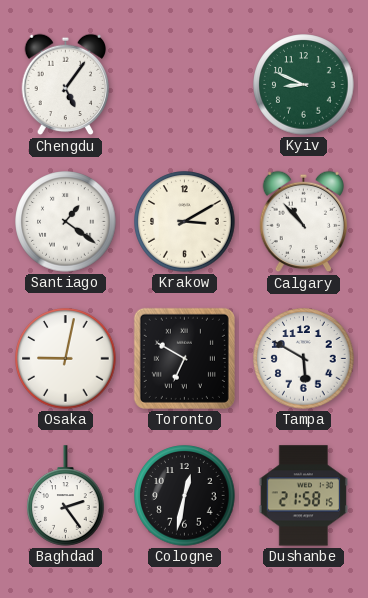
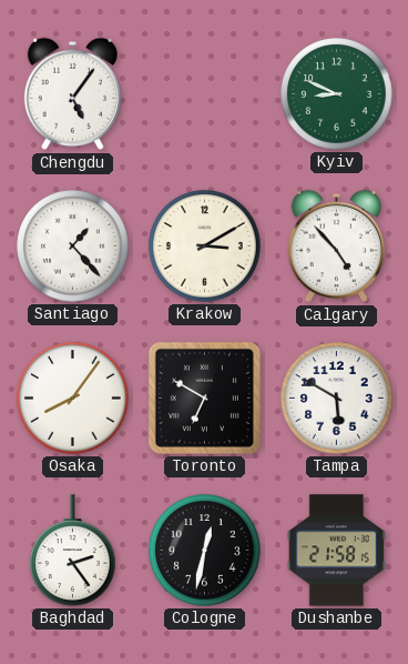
Santiago: 1:21 -> 1:23 (73, 247)
Calgary: 10:53 -> 4:53 (337, 247)
Osaka: 9:02 -> 8:06 (73, 399)
